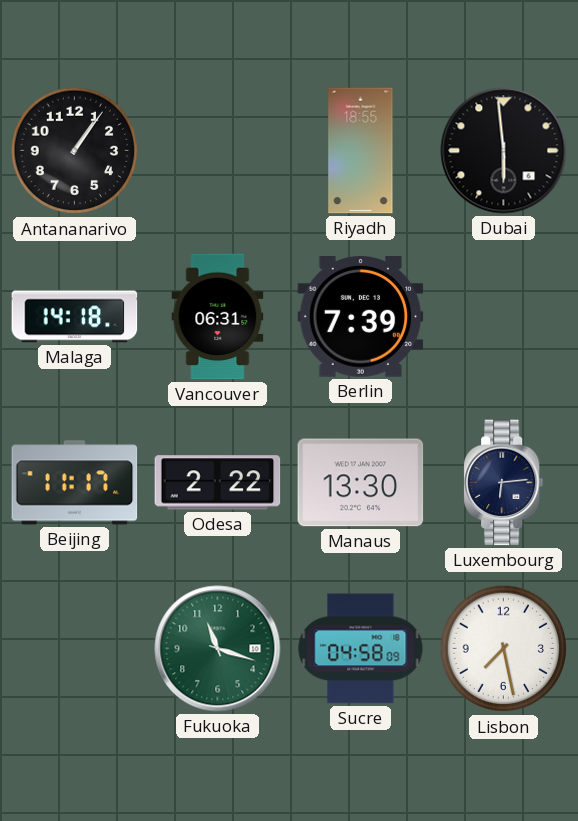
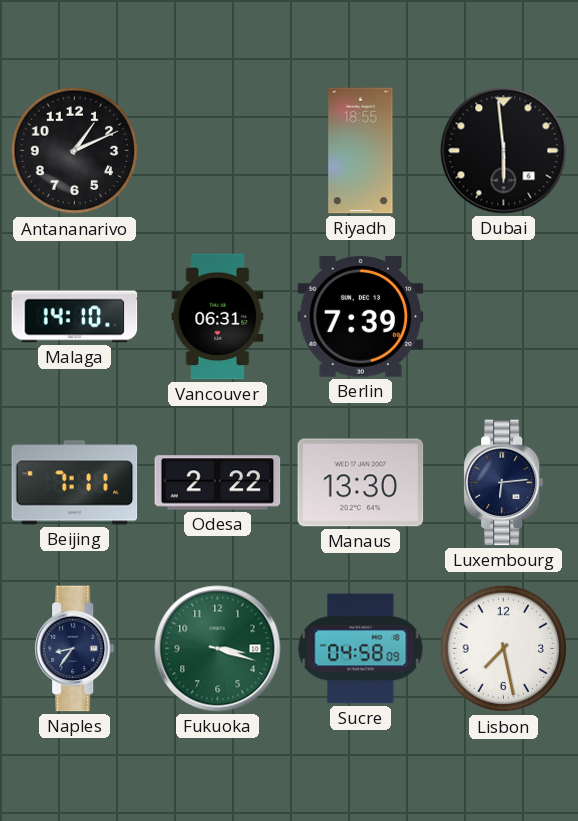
Antananarivo: 1:06 -> 1:11 (75, 151)
Malaga: 14:18 -> 14:10 (75, 317)
Beijing: 11:17 -> 7:11 (75, 483)
Naples: none -> 8:36 (75, 649)
Fukuoka: 11:18 -> 3:18 (218, 649)
